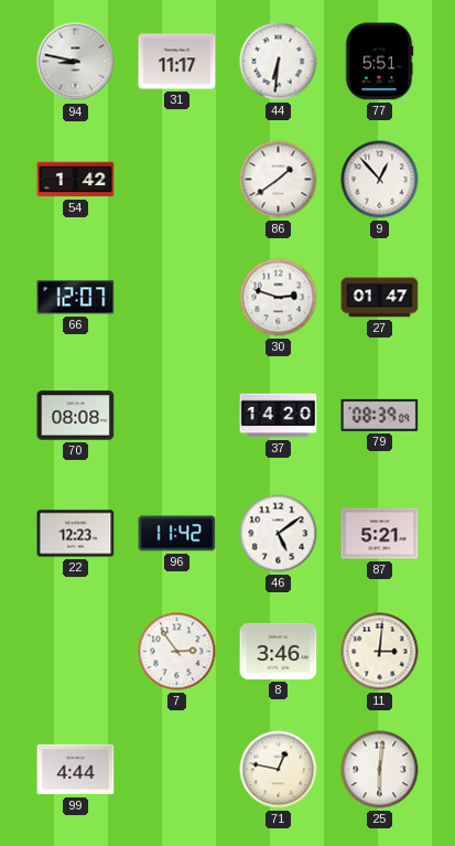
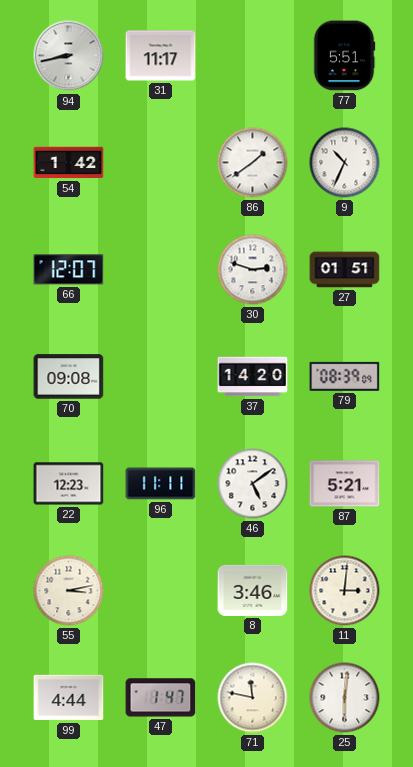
94: 8:47 -> 8:43 (69, 56)
44: 6:31 -> none (279, 62)
9: 12:53 -> 10:34 (345, 163)
27: 01:47 -> 01:51 (345, 270)
70: 08:08 -> 09:08 (69, 377)
96: 11:42 -> 11:11 (161, 484)
55: none -> 3:13 (69, 591)
7: 2:54 -> none (177, 652)
47: none -> 1:47 (161, 698)
71: 12:47 -> 11:47 (253, 698)
